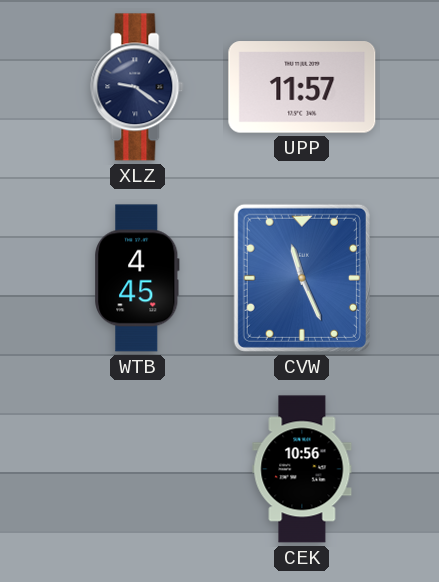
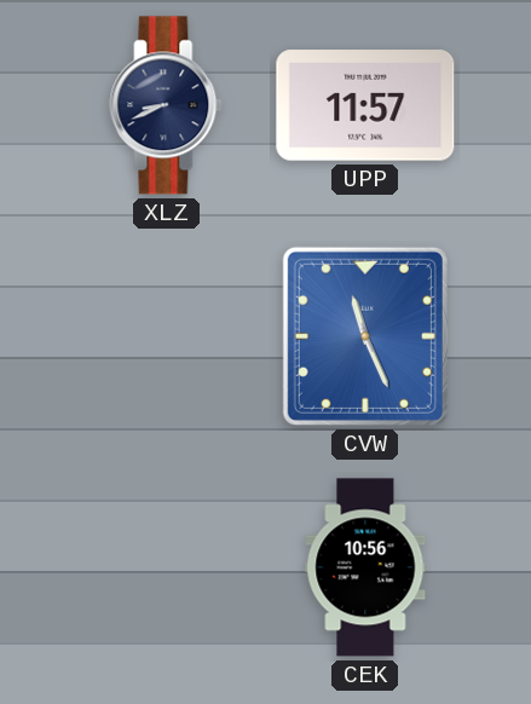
XLZ: 9:21 -> 8:41 (166, 105)
WTB: 4:45 -> none (137, 278)
